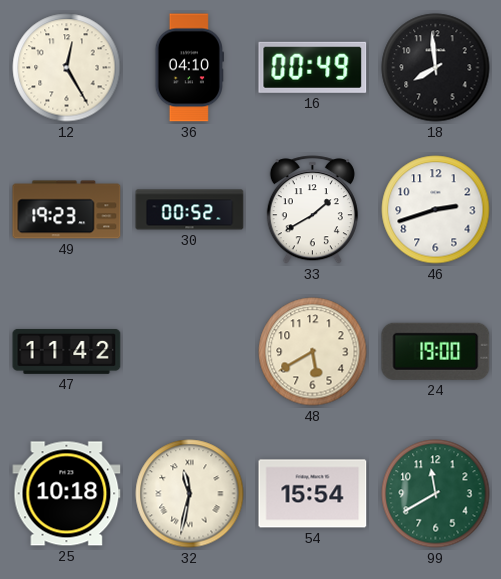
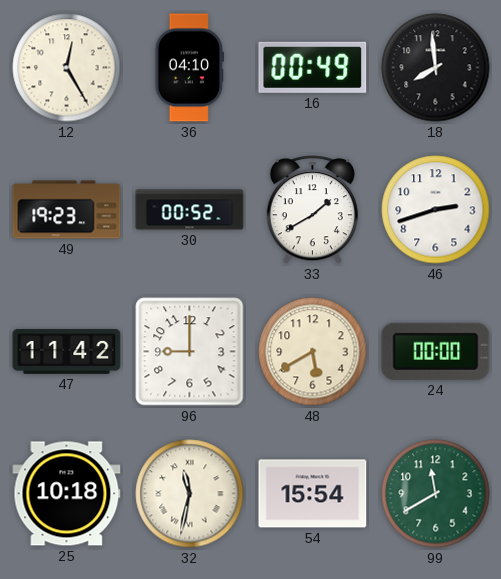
96: none -> 9:00 (190, 352)
24: 19:00 -> 00:00 (436, 351)
